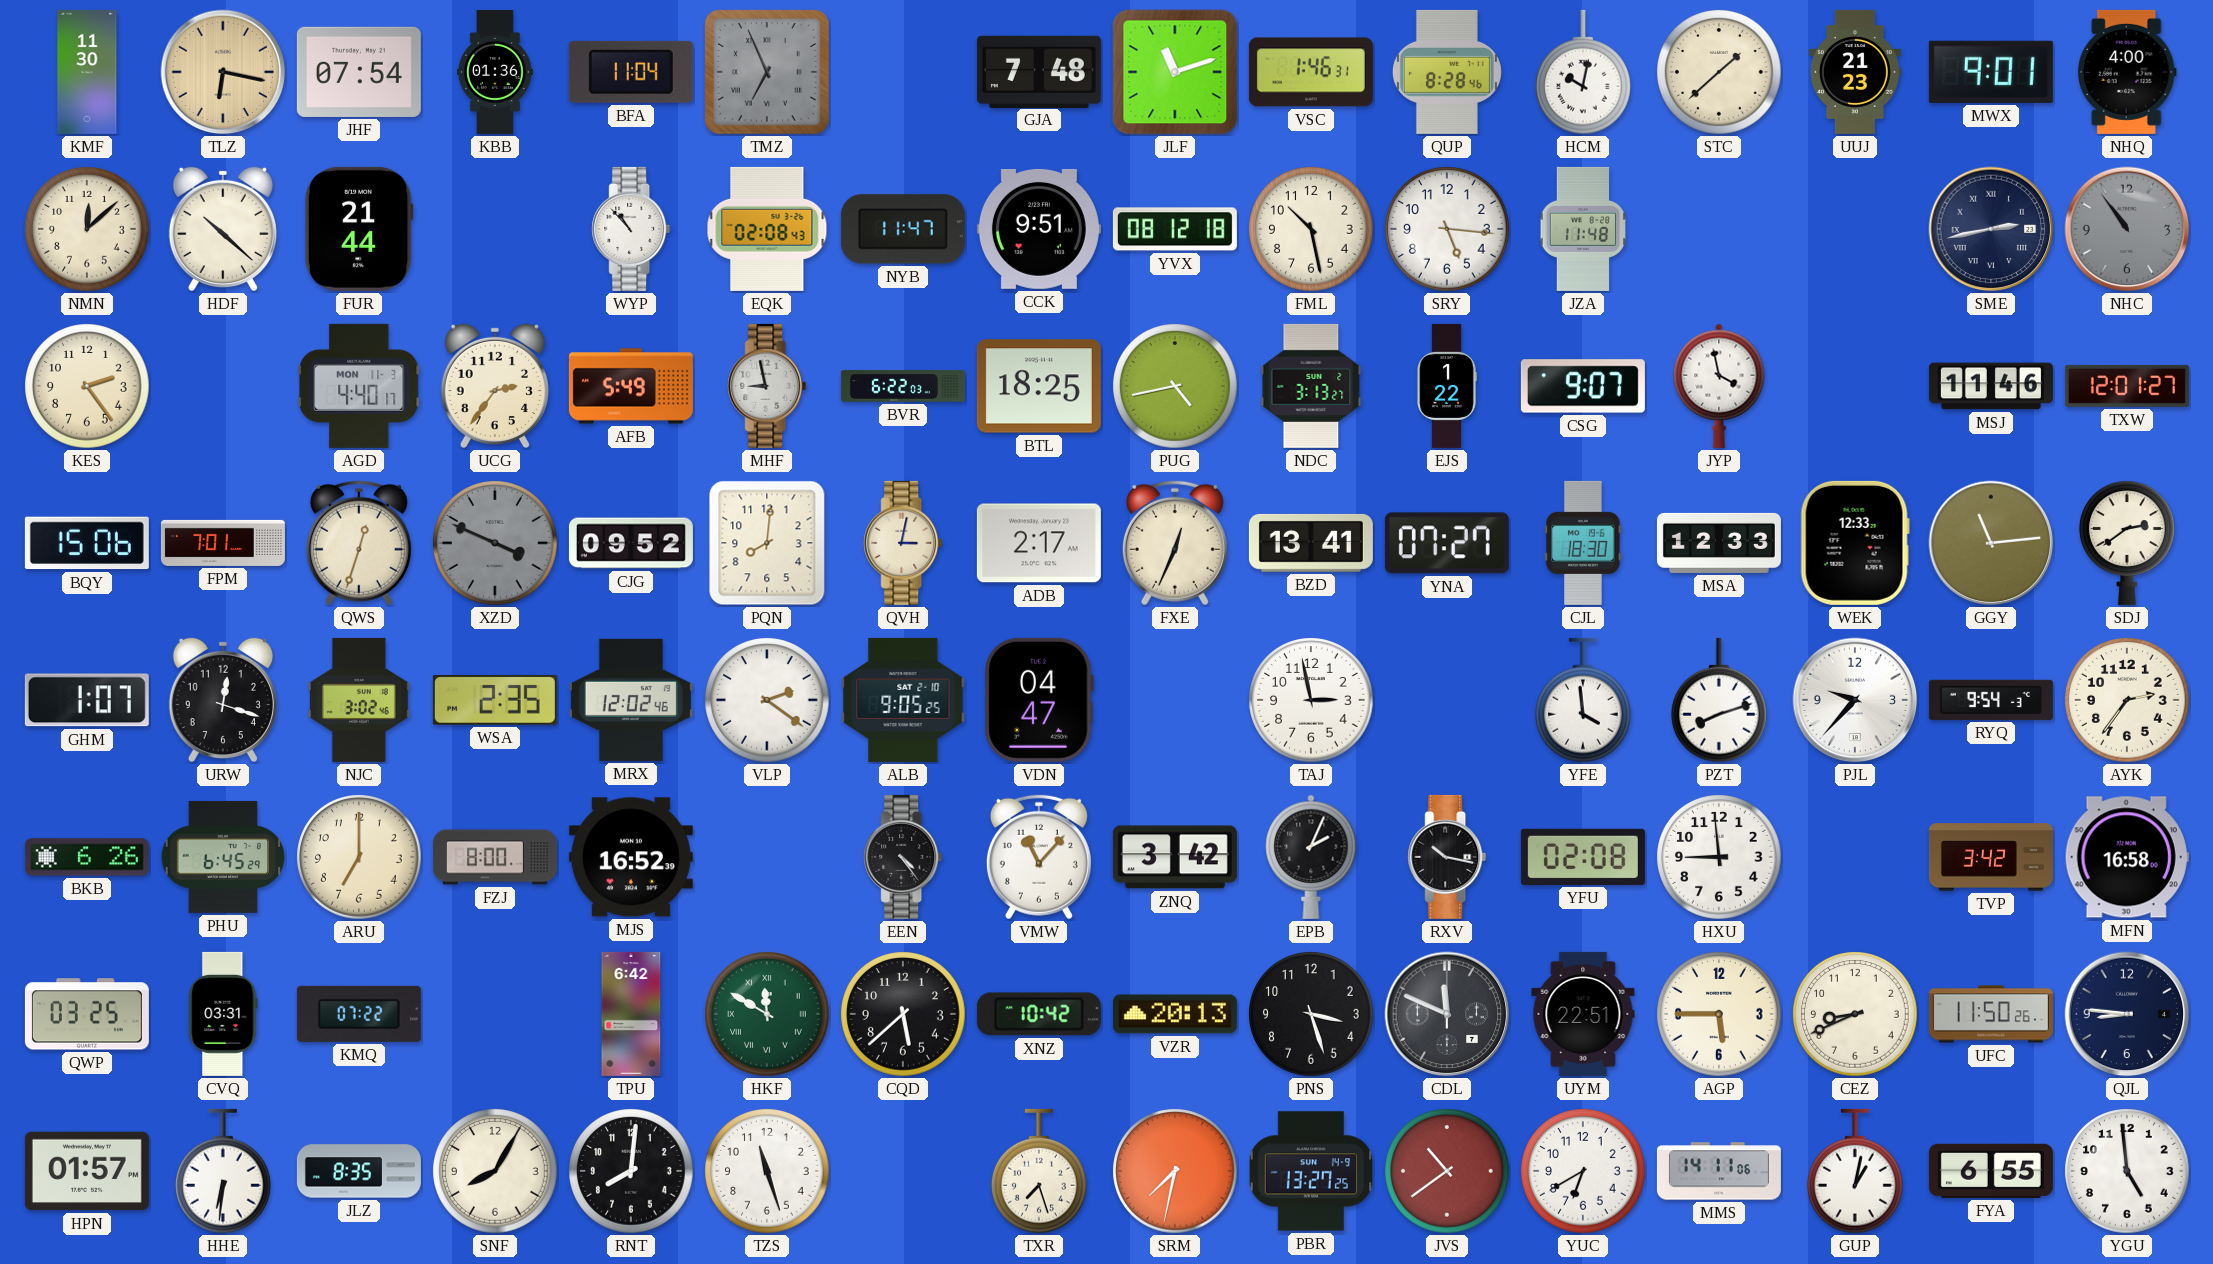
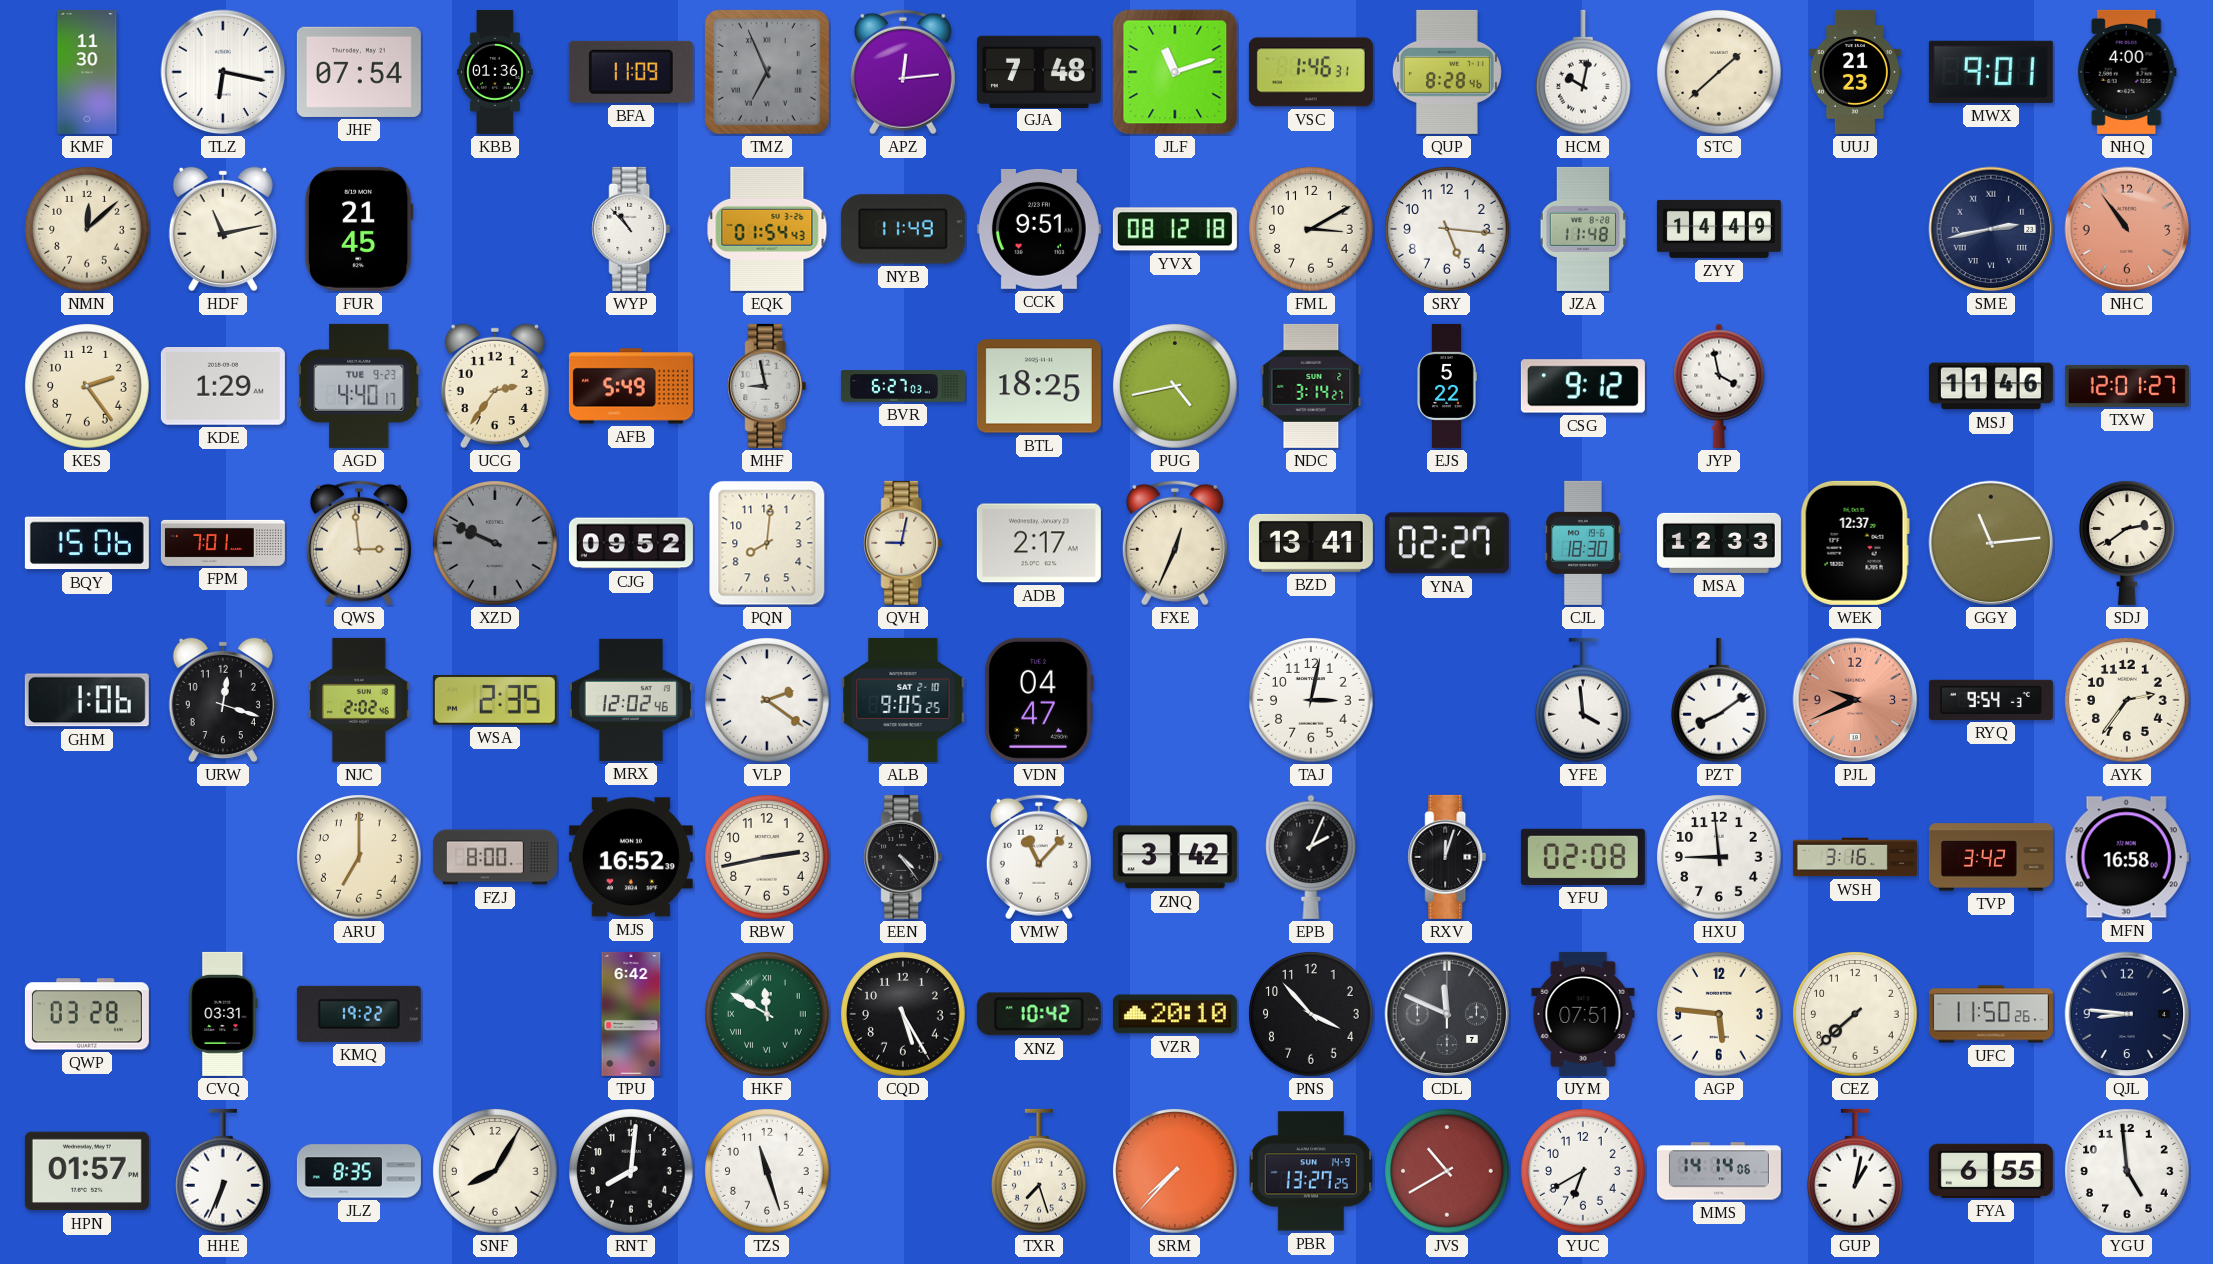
TLZ dial: champagne -> white (223, 72)
BFA: 11:04 -> 11:09 (631, 72)
APZ: none -> 12:14 (903, 72)
HDF: 10:22 -> 11:13 (223, 229)
FUR: 21:44 -> 21:45 (359, 229)
EQK: 02:08 -> 01:54 (767, 229)
NYB: 11:47 -> 11:49 (903, 229)
FML: 10:28 -> 3:10 (1311, 229)
ZYY: none -> 14:49 (1719, 229)
NHC dial: grey -> salmon (2127, 229)
KDE: none -> 1:29 (223, 387)
AGD date: MON 11-3 -> TUE 9-23 (359, 386)
BVR: 6:22 -> 6:27 (903, 386)
NDC: 3:13 -> 3:14 (1311, 386)
EJS: 1:22 -> 5:22 (1447, 386)
CSG: 9:07 -> 9:12 (1583, 386)
QWS: 12:33 -> 2:59 (359, 543)
XZD: 3:49 -> 9:49 (495, 543)
QVH: 3:02 -> 9:02 (903, 543)
YNA: 07:27 -> 02:27 (1447, 543)
WEK: 12:33 -> 12:37 (1855, 543)
GHM: 1:07 -> 1:06 (87, 700)
NJC: 3:02 -> 2:02 (360, 700)
TAJ: 2:58 -> 3:02 (1311, 700)
PZT: 8:12 -> 8:09 (1720, 700)
PJL: 9:37 -> 9:41 (1855, 700)
PJL dial: white -> salmon (1855, 700)
BKB: 6:26 -> none (87, 857)
PHU: 6:45 -> none (222, 857)
RBW: none -> 2:43 (767, 857)
RXV: 10:17 -> 12:03 (1447, 857)
WSH: none -> 3:16 (1855, 857)
QWP: 03:25 -> 03:28 (87, 1014)
KMQ: 07:22 -> 19:22 (359, 1014)
CQD: 5:38 -> 5:25 (903, 1014)
VZR: 20:13 -> 20:10 (1175, 1014)
PNS: 3:27 -> 3:53 (1311, 1014)
UYM: 22:51 -> 07:51 (1583, 1014)
AGP: 5:45 -> 5:46 (1719, 1014)
CEZ: 8:41 -> 7:38 (1855, 1014)
HHE: 6:31 -> 6:34 (224, 1171)
SRM: 7:32 -> 7:37 (1175, 1171)
JVS: 10:39 -> 10:40 (1447, 1171)
MMS: 14:11 -> 14:14 (1719, 1171)
